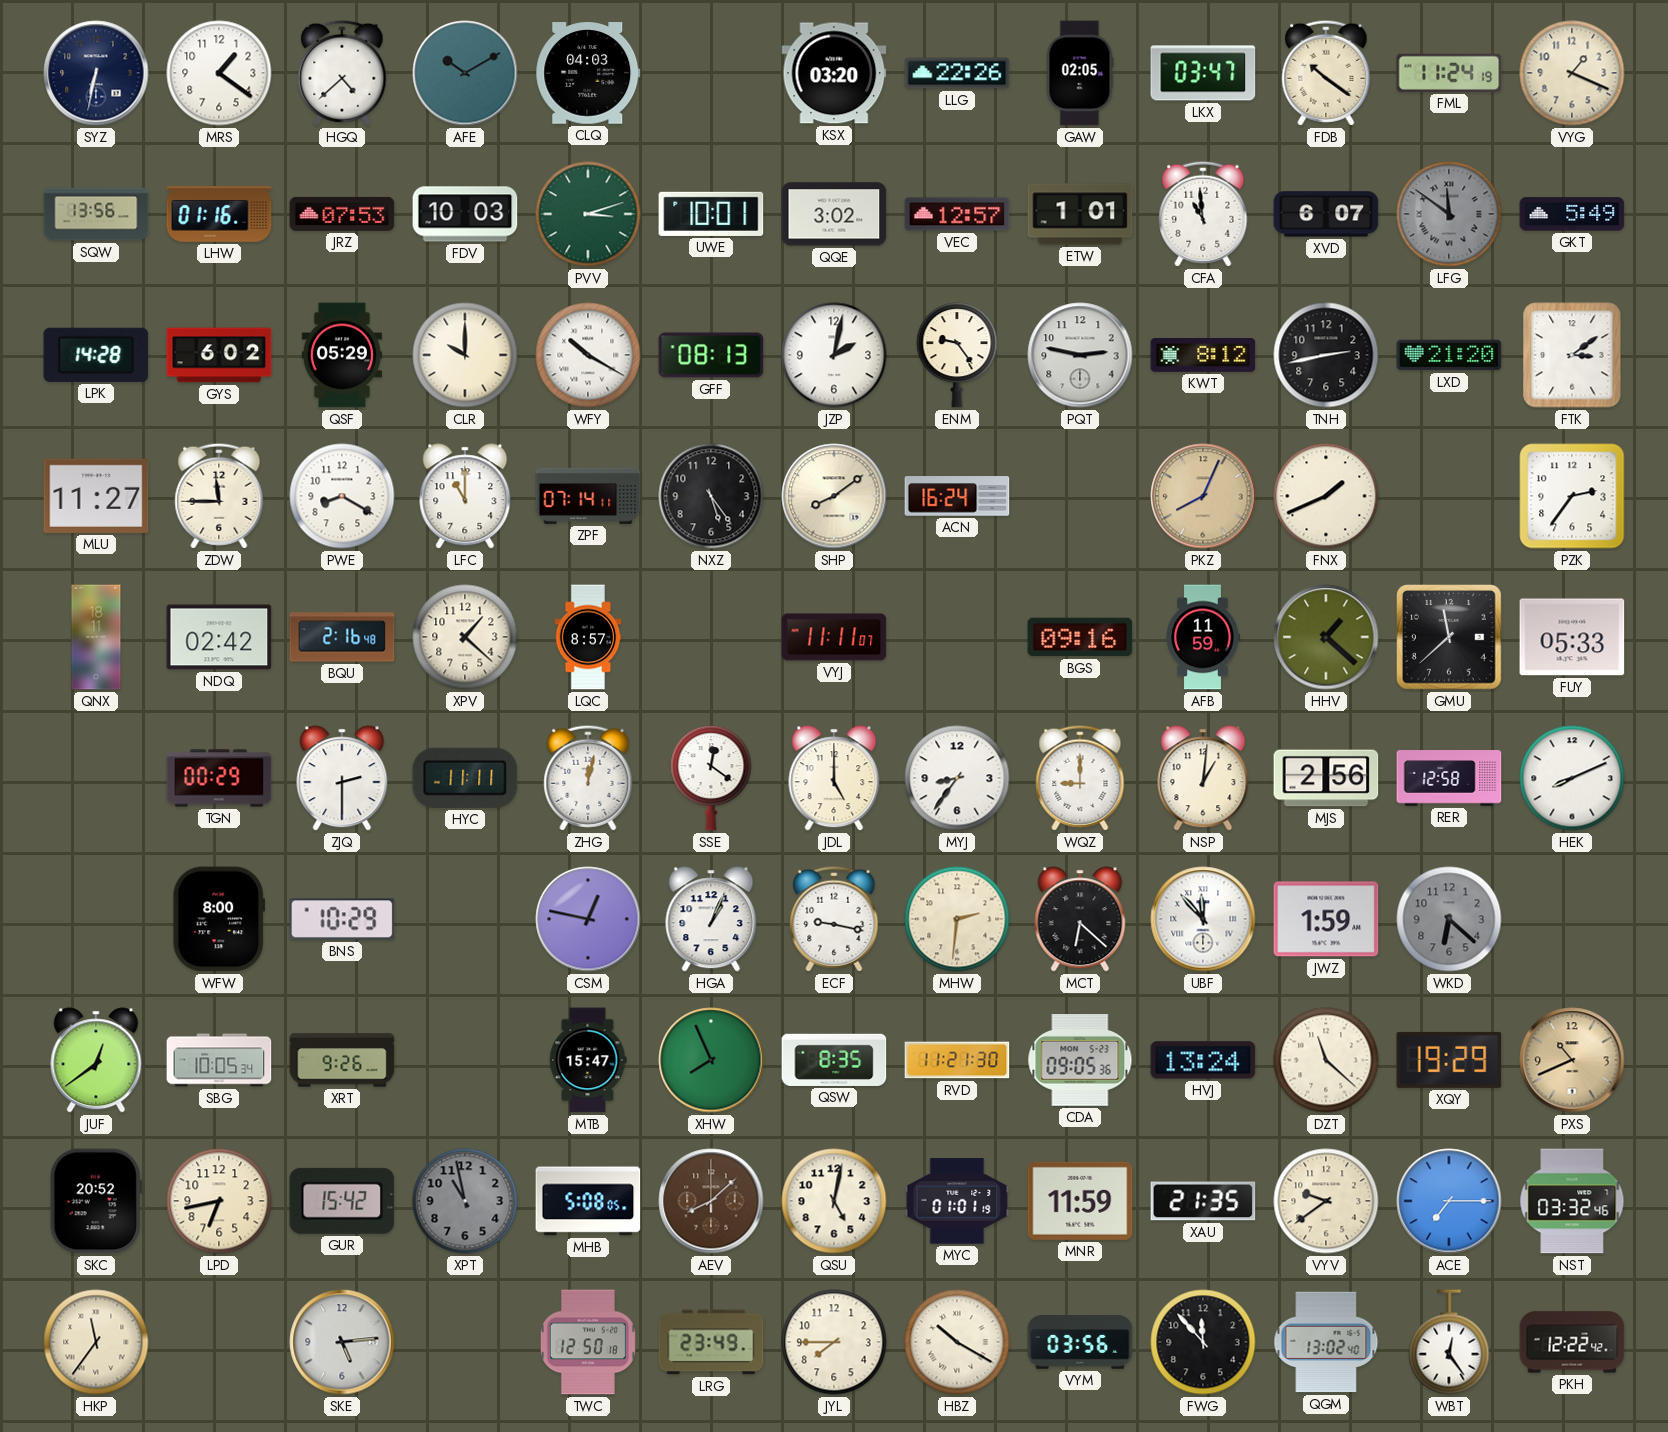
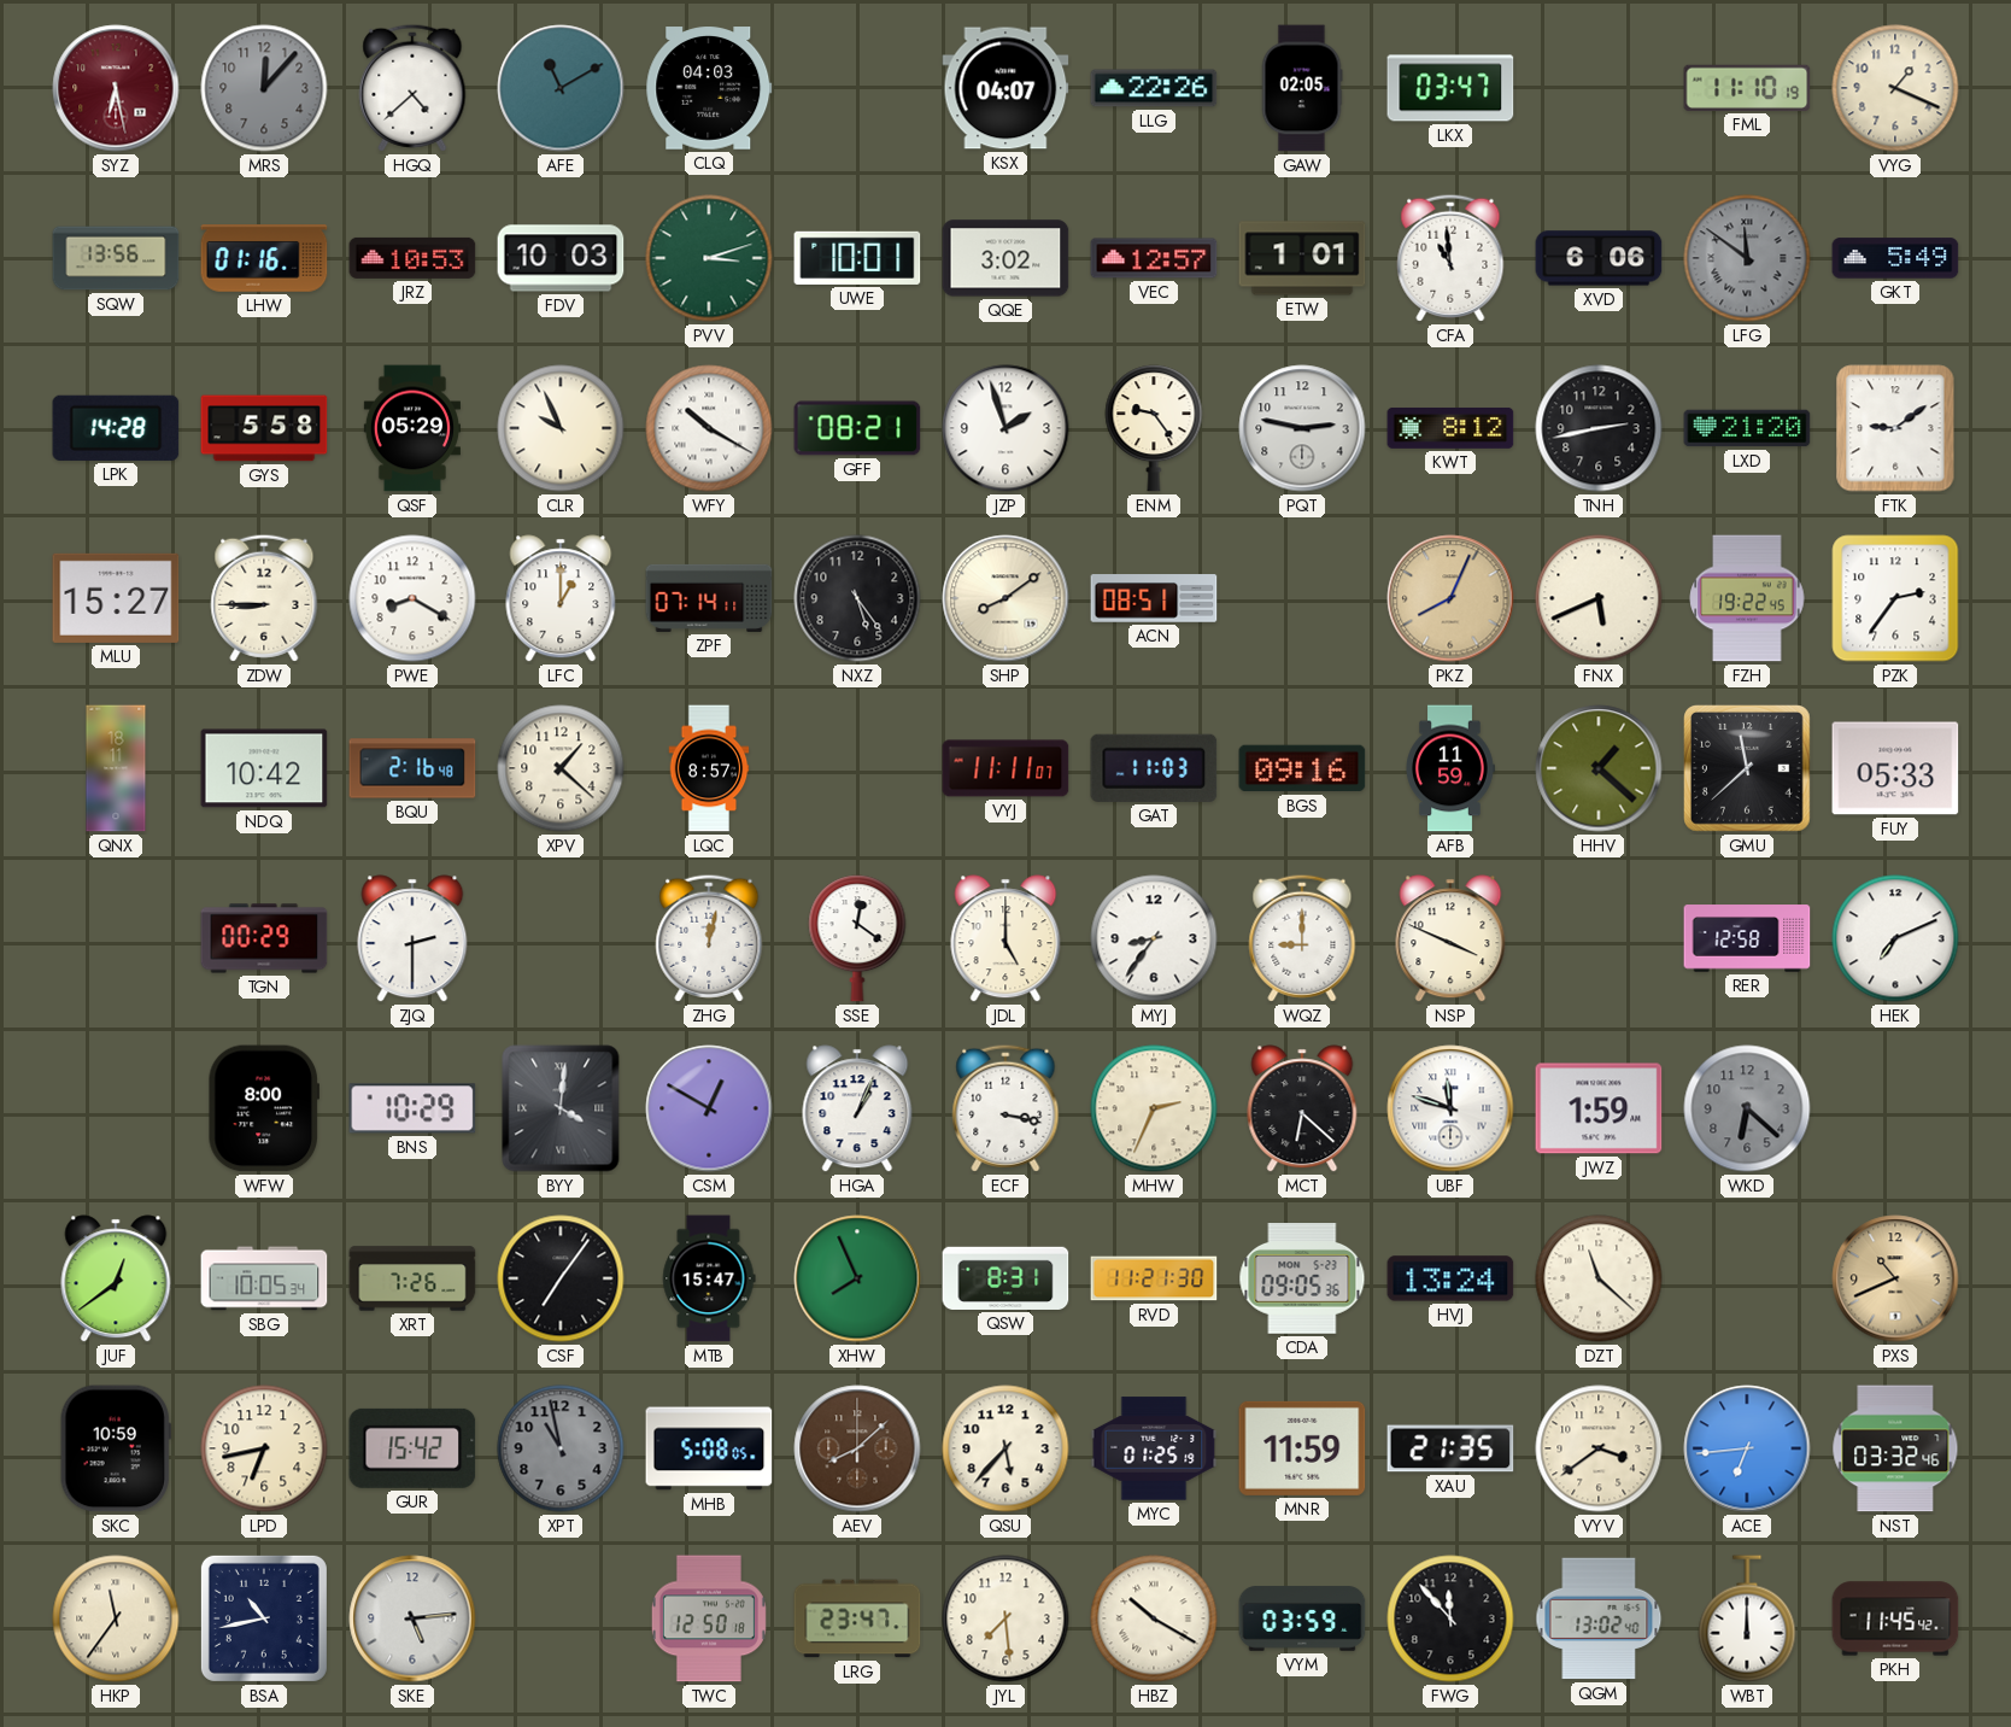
SYZ: 6:32 -> 6:28 (116, 88)
SYZ dial: navy -> burgundy (116, 88)
MRS: 1:21 -> 12:07 (264, 88)
MRS dial: white -> grey (264, 88)
AFE: 10:10 -> 11:10 (561, 88)
KSX: 03:20 -> 04:07 (1005, 88)
FDB: 10:21 -> none (1326, 73)
FML: 11:24 -> 11:10 (1747, 88)
JRZ: 07:53 -> 10:53 (412, 258)
XVD: 6:07 -> 6:06 (1599, 258)
GYS: 6:02 -> 5:58 (264, 428)
CLR: 10:00 -> 9:56 (561, 428)
GFF: 08:13 -> 08:21 (857, 428)
JZP: 2:02 -> 1:57 (1005, 428)
FTK: 3:09 -> 9:09 (1895, 428)
MLU: 11:27 -> 15:27 (116, 598)
ZDW: 11:45 -> 8:45 (264, 598)
LFC: 11:00 -> 1:00 (561, 598)
ACN: 16:24 -> 08:51 (1154, 598)
FNX: 1:41 -> 5:41 (1599, 598)
FZH: none -> 19:22 (1747, 598)
NDQ: 02:42 -> 10:42 (264, 768)
GAT: none -> 11:03 (1154, 768)
HYC: 11:11 -> none (465, 778)
NSP: 1:01 -> 3:49 (1450, 938)
MJS: 2:56 -> none (1326, 778)
HEK: 8:11 -> 7:11 (1895, 938)
BYY: none -> 4:01 (561, 1108)
CSM: 12:47 -> 12:50 (709, 1108)
ECF: 9:17 -> 3:17 (1005, 1108)
MHW: 2:31 -> 2:34 (1154, 1108)
UBF: 11:53 -> 11:48 (1450, 1108)
XRT: 9:26 -> 7:26 (412, 1278)
CSF: none -> 7:06 (561, 1278)
QSW: 8:35 -> 8:31 (1005, 1278)
XQY: 19:29 -> none (1449, 1060)
SKC: 20:52 -> 10:59 (116, 1448)
QSU: 5:02 -> 5:37 (1005, 1448)
MYC: 01:01 -> 01:25 (1154, 1448)
VYV: 9:39 -> 3:39 (1599, 1448)
ACE: 7:15 -> 6:44 (1747, 1448)
BSA: none -> 10:43 (264, 1618)
LRG: 23:49 -> 23:47 (857, 1618)
JYL: 7:45 -> 7:29 (1005, 1618)
VYM: 03:56 -> 03:59 (1302, 1618)
WBT: 12:24 -> 12:00 (1747, 1618)
PKH: 12:22 -> 11:45 (1895, 1618)
